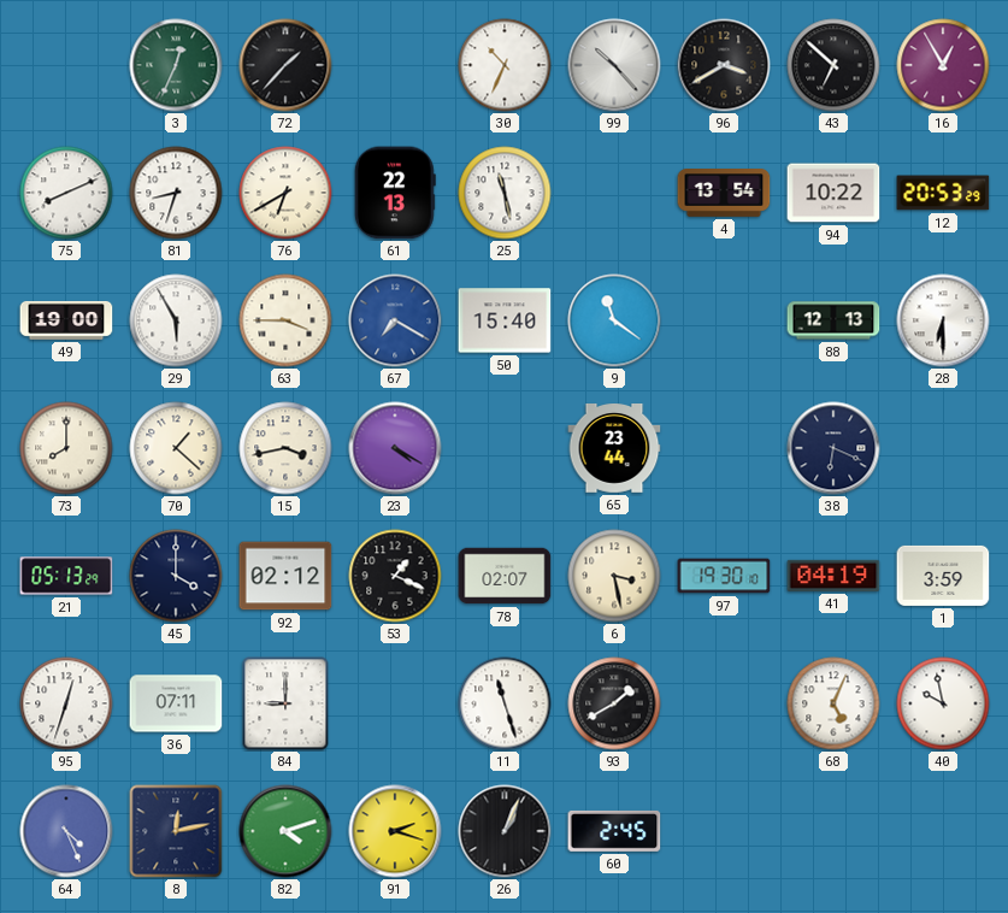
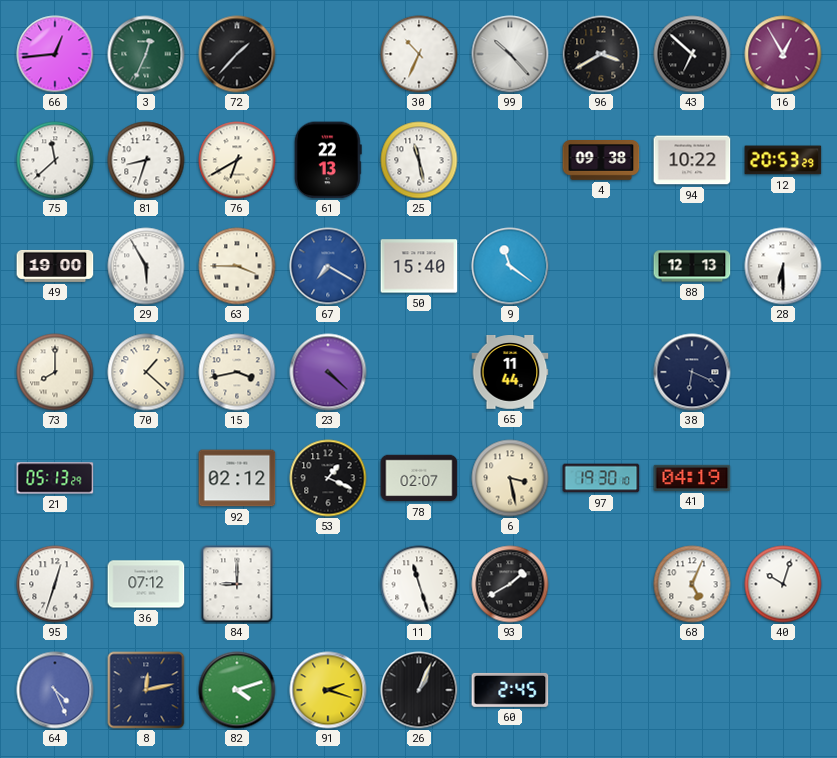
66: none -> 12:44 (55, 54)
75: 8:11 -> 11:38 (55, 160)
4: 13:54 -> 09:38 (601, 161)
23: 4:20 -> 4:22 (328, 372)
65: 23:44 -> 11:44 (510, 373)
45: 4:00 -> none (176, 576)
1: 3:59 -> none (943, 576)
36: 07:11 -> 07:12 (146, 584)
40: 9:58 -> 10:03 (783, 584)
